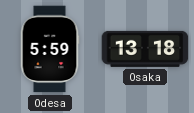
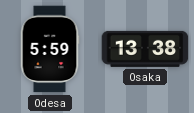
Osaka: 13:18 -> 13:38 (145, 49)
